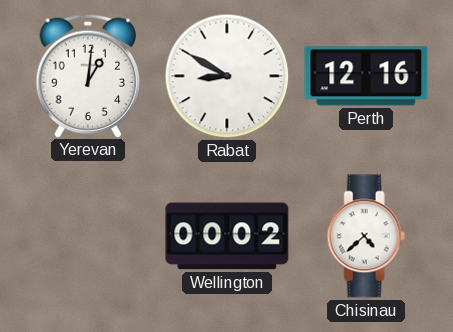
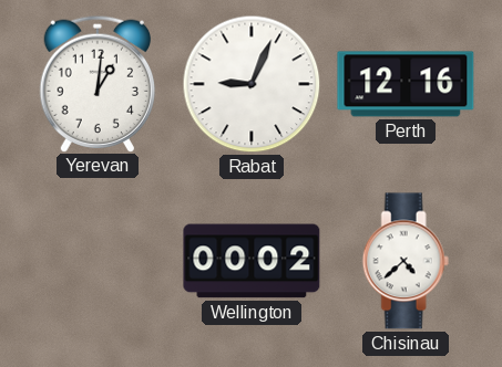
Rabat: 8:50 -> 9:04 (252, 84)
